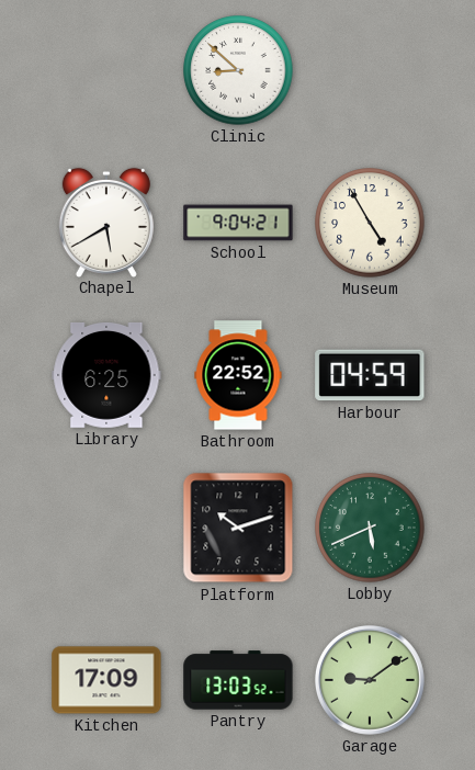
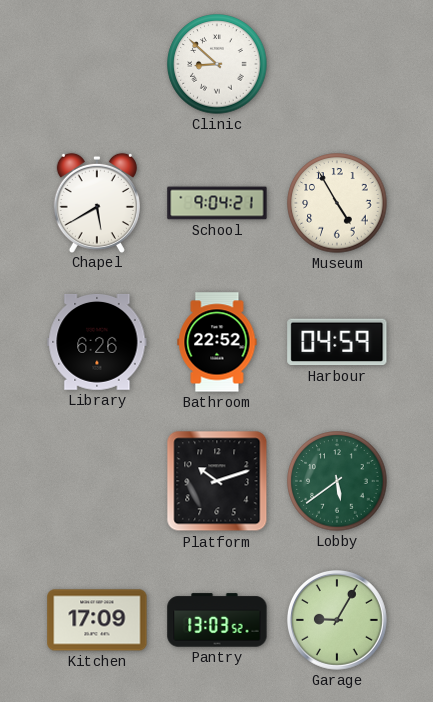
Library: 6:25 -> 6:26 (97, 342)
Lobby: 5:41 -> 5:39 (337, 481)
Garage: 9:09 -> 9:05 (337, 620)
